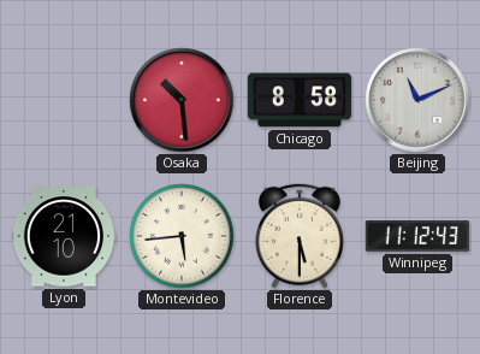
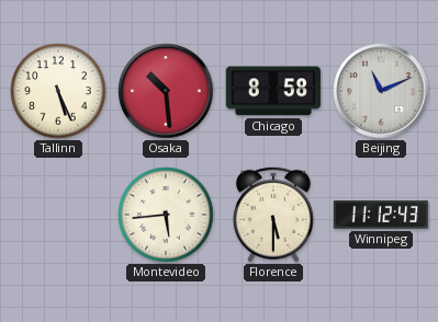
Tallinn: none -> 5:26 (58, 91)
Lyon: 21:10 -> none (64, 236)
